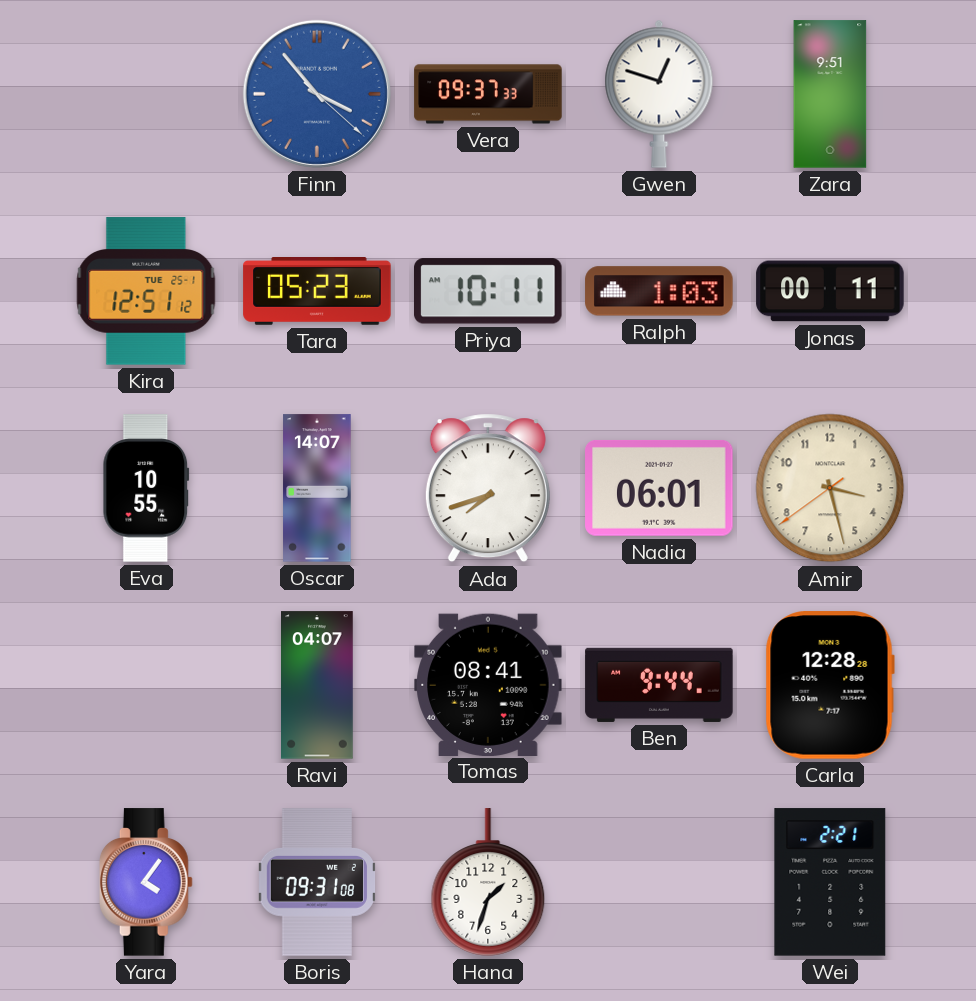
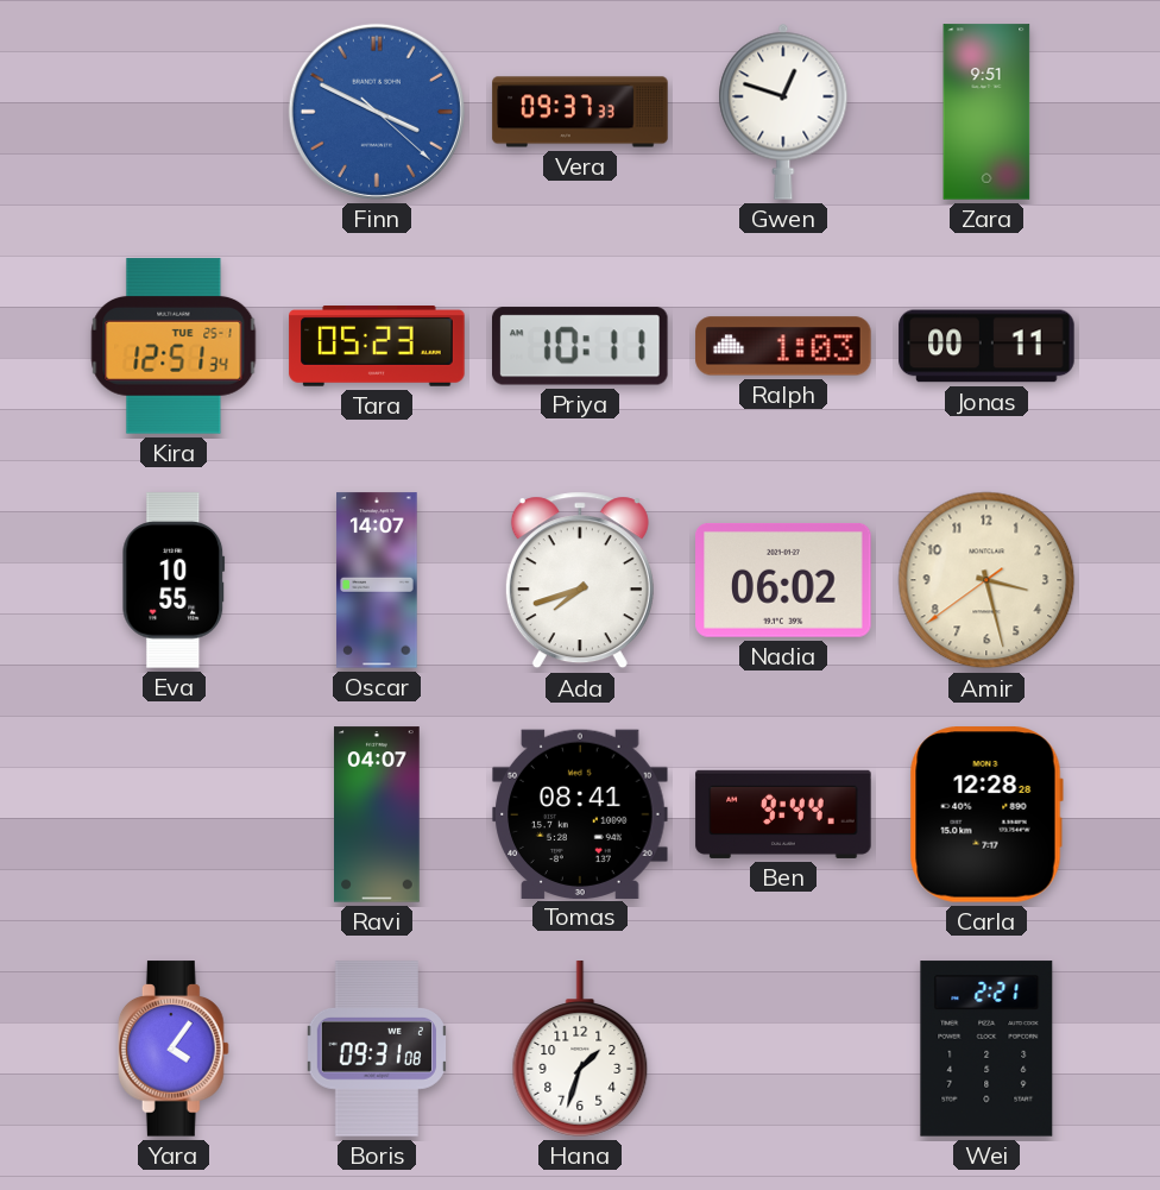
Finn: 3:53 -> 3:49 (377, 112)
Kira: 12:51:12 -> 12:51:34 (174, 346)
Nadia: 06:01 -> 06:02 (783, 580)
